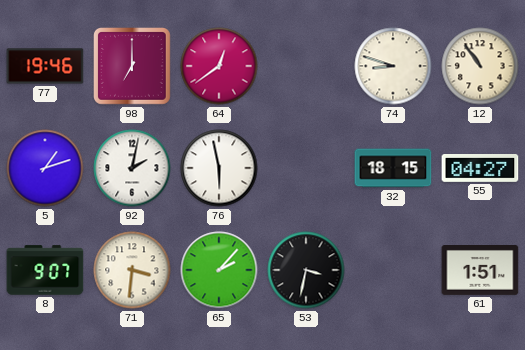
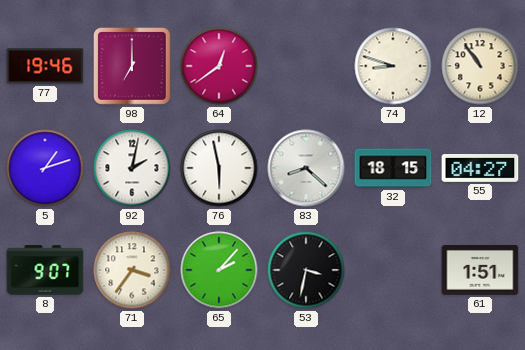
83: none -> 8:22 (306, 168)
71: 3:31 -> 3:36 (132, 270)
